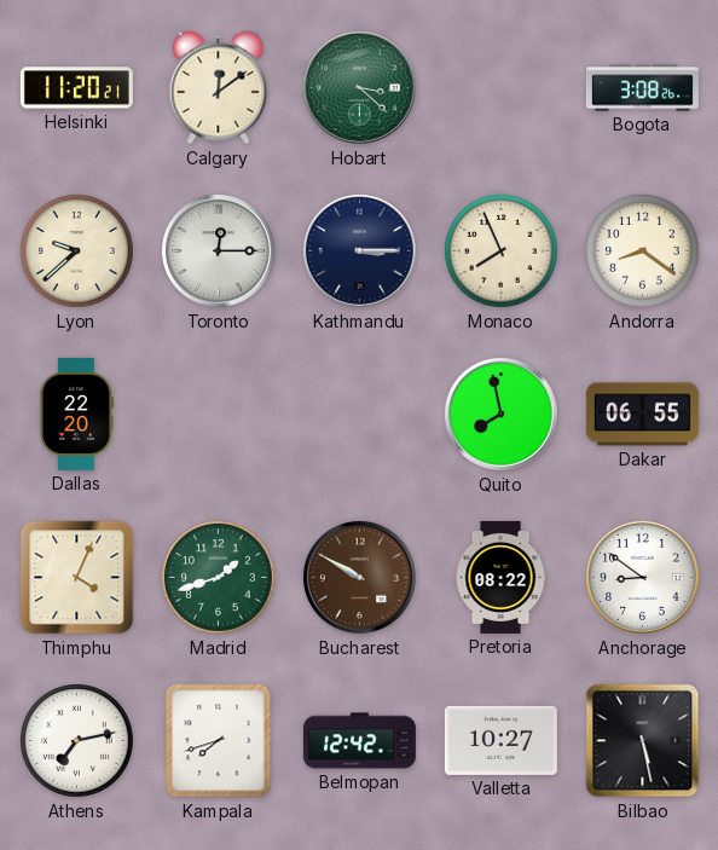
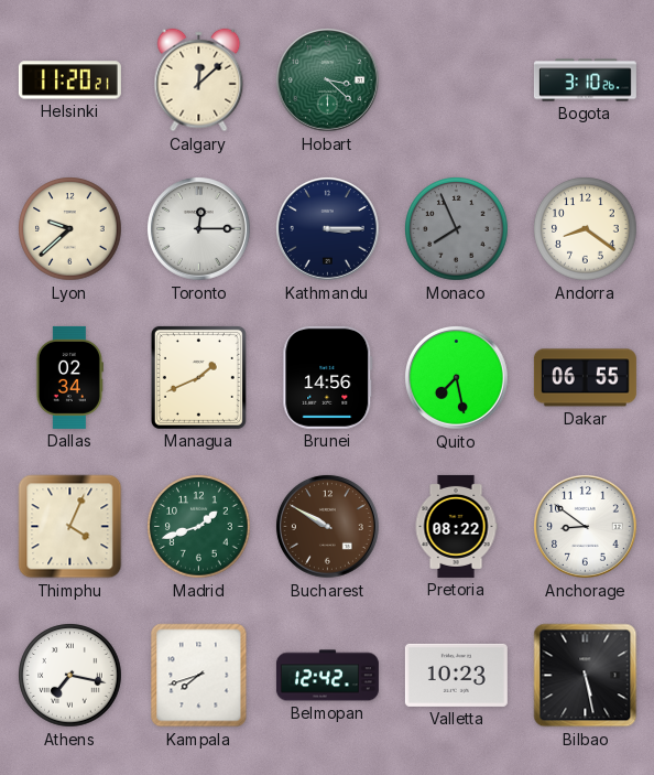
Calgary: 12:09 -> 12:08 (199, 80)
Bogota: 3:08 -> 3:10 (585, 80)
Monaco dial: cream -> grey (457, 229)
Dallas: 22:20 -> 02:34 (69, 377)
Managua: none -> 1:41 (198, 377)
Brunei: none -> 14:56 (328, 377)
Quito: 7:58 -> 7:28 (457, 378)
Athens: 7:13 -> 7:17 (70, 676)
Valletta: 10:27 -> 10:23 (456, 675)
